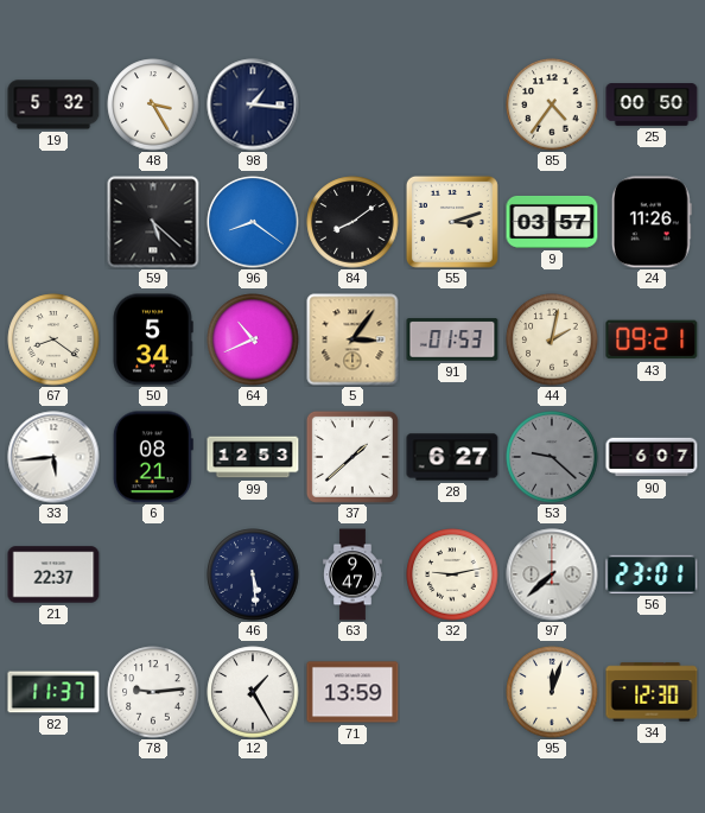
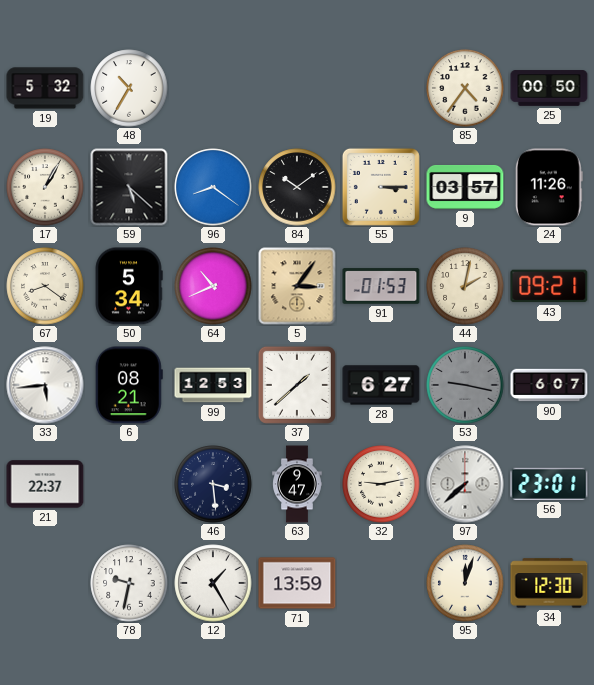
48: 3:25 -> 10:35 (129, 88)
98: 1:16 -> none (253, 104)
17: none -> 1:05 (45, 187)
84: 8:09 -> 10:09 (297, 187)
55: 3:12 -> 3:15 (381, 187)
53: 9:22 -> 9:17 (465, 385)
46: 5:29 -> 3:29 (213, 484)
82: 11:37 -> none (53, 692)
78: 9:14 -> 9:32 (129, 583)
